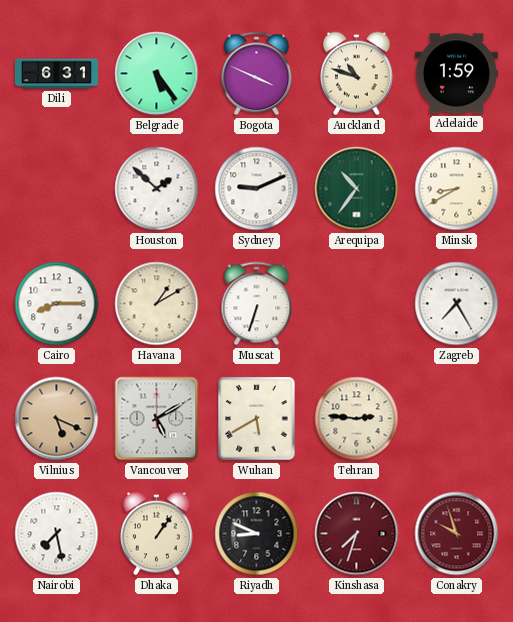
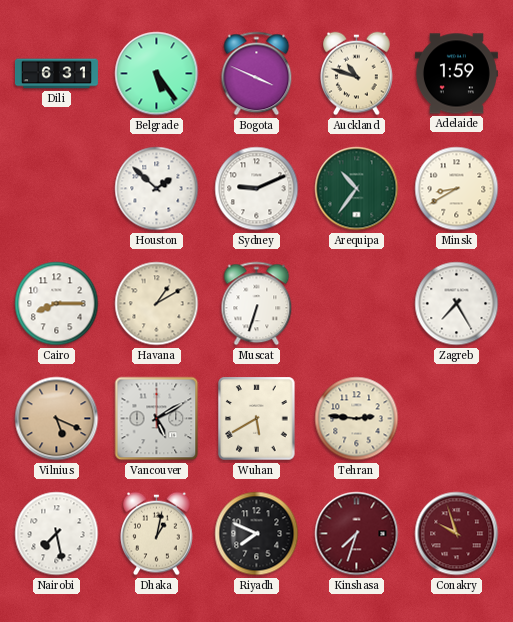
Dhaka: 1:06 -> 1:02 (157, 534)
Riyadh: 8:49 -> 7:49 (257, 534)
